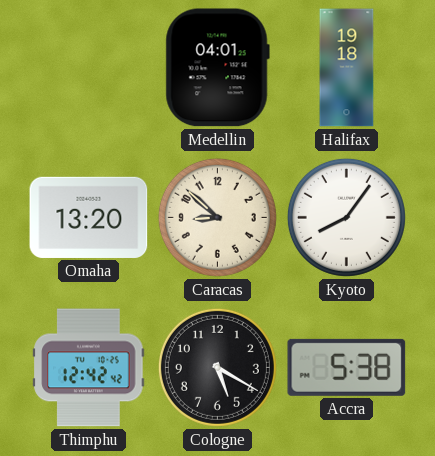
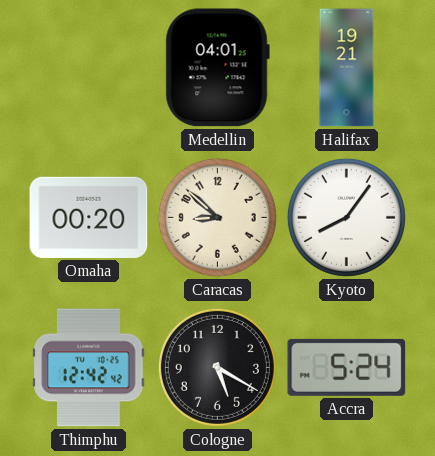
Halifax: 19:18 -> 19:21 (347, 68)
Omaha: 13:20 -> 00:20 (89, 217)
Accra: 5:38 -> 5:24 (347, 367)
